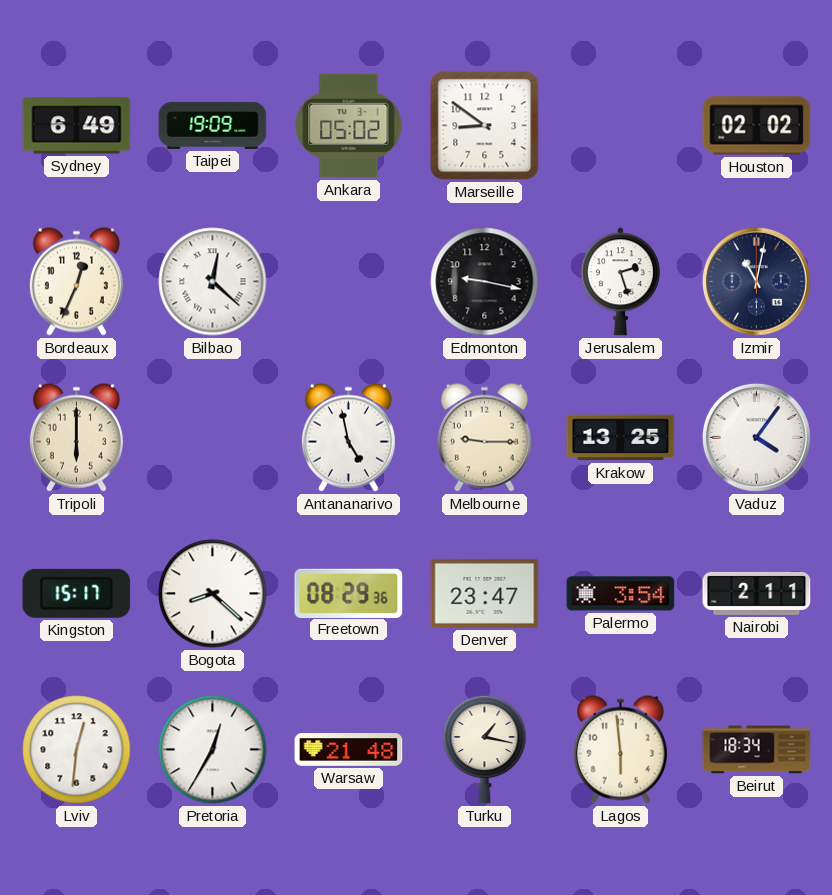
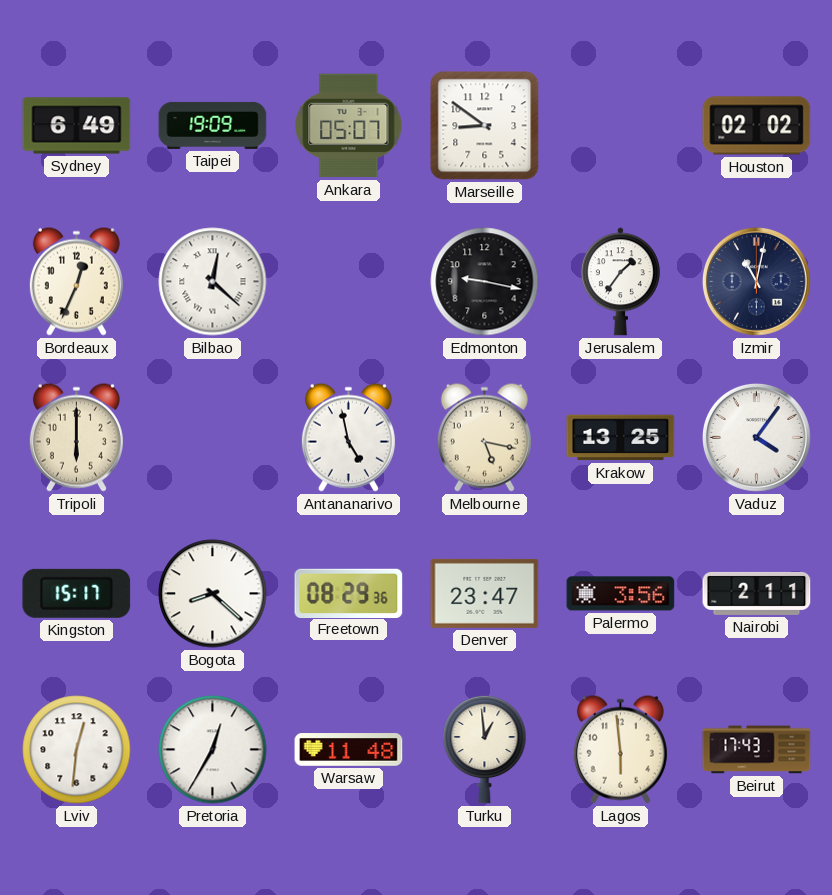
Ankara: 05:02 -> 05:07 (349, 126)
Jerusalem: 2:27 -> 1:36 (620, 282)
Melbourne: 9:15 -> 5:17 (484, 437)
Palermo: 3:54 -> 3:56 (621, 594)
Warsaw: 21:48 -> 11:48 (349, 750)
Turku: 1:17 -> 12:59 (485, 749)
Beirut: 18:34 -> 17:43 (757, 750)
